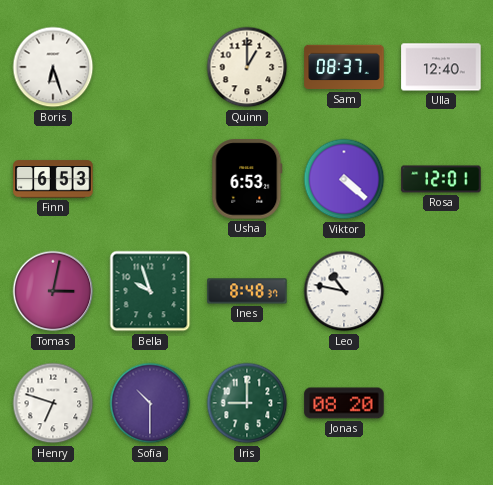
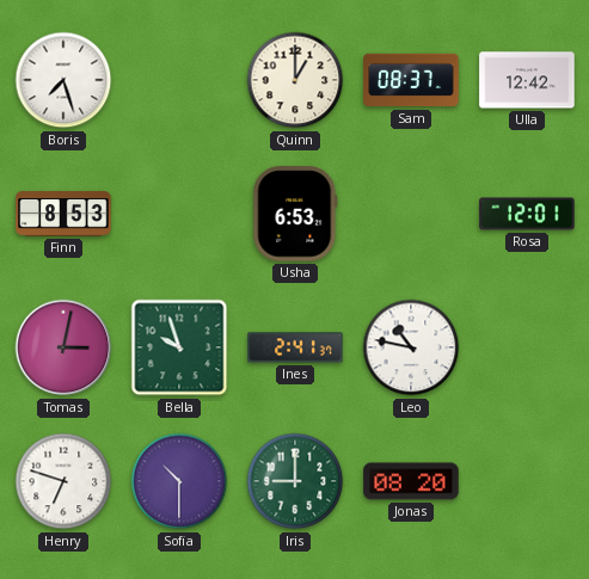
Boris: 6:27 -> 7:27 (63, 80)
Ulla: 12:40 -> 12:42 (527, 80)
Finn: 6:53 -> 8:53 (63, 214)
Viktor: 4:22 -> none (344, 179)
Ines: 8:48 -> 2:41 (295, 347)
